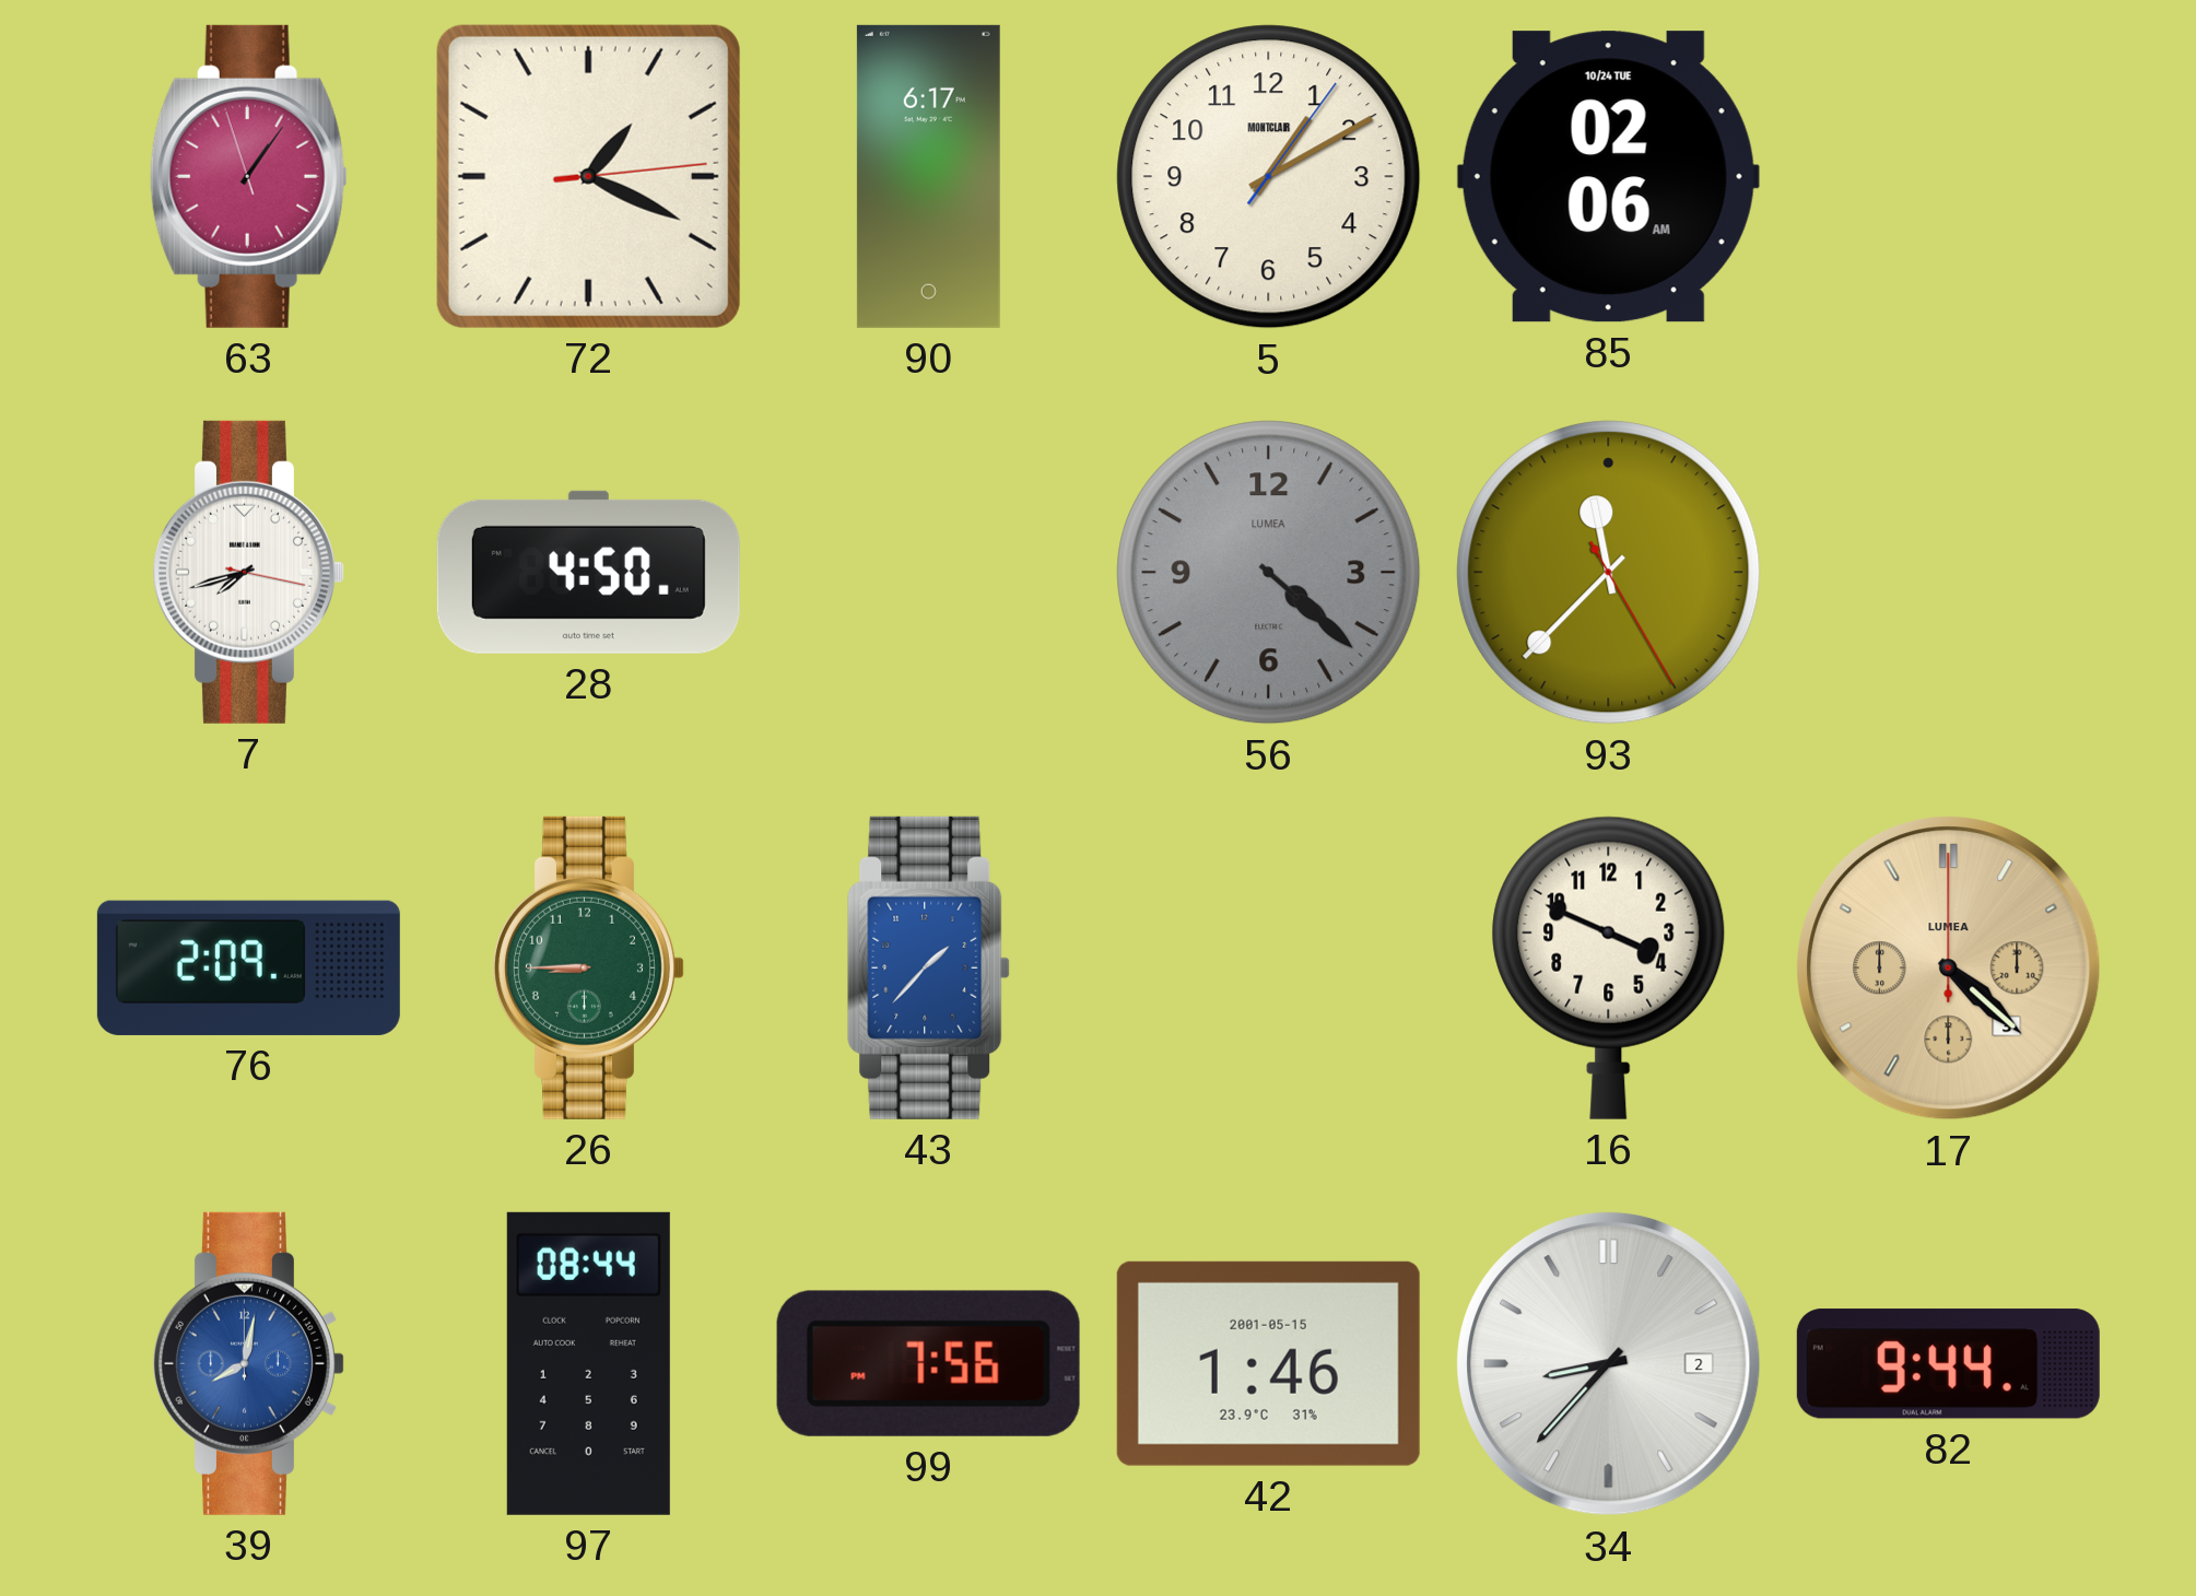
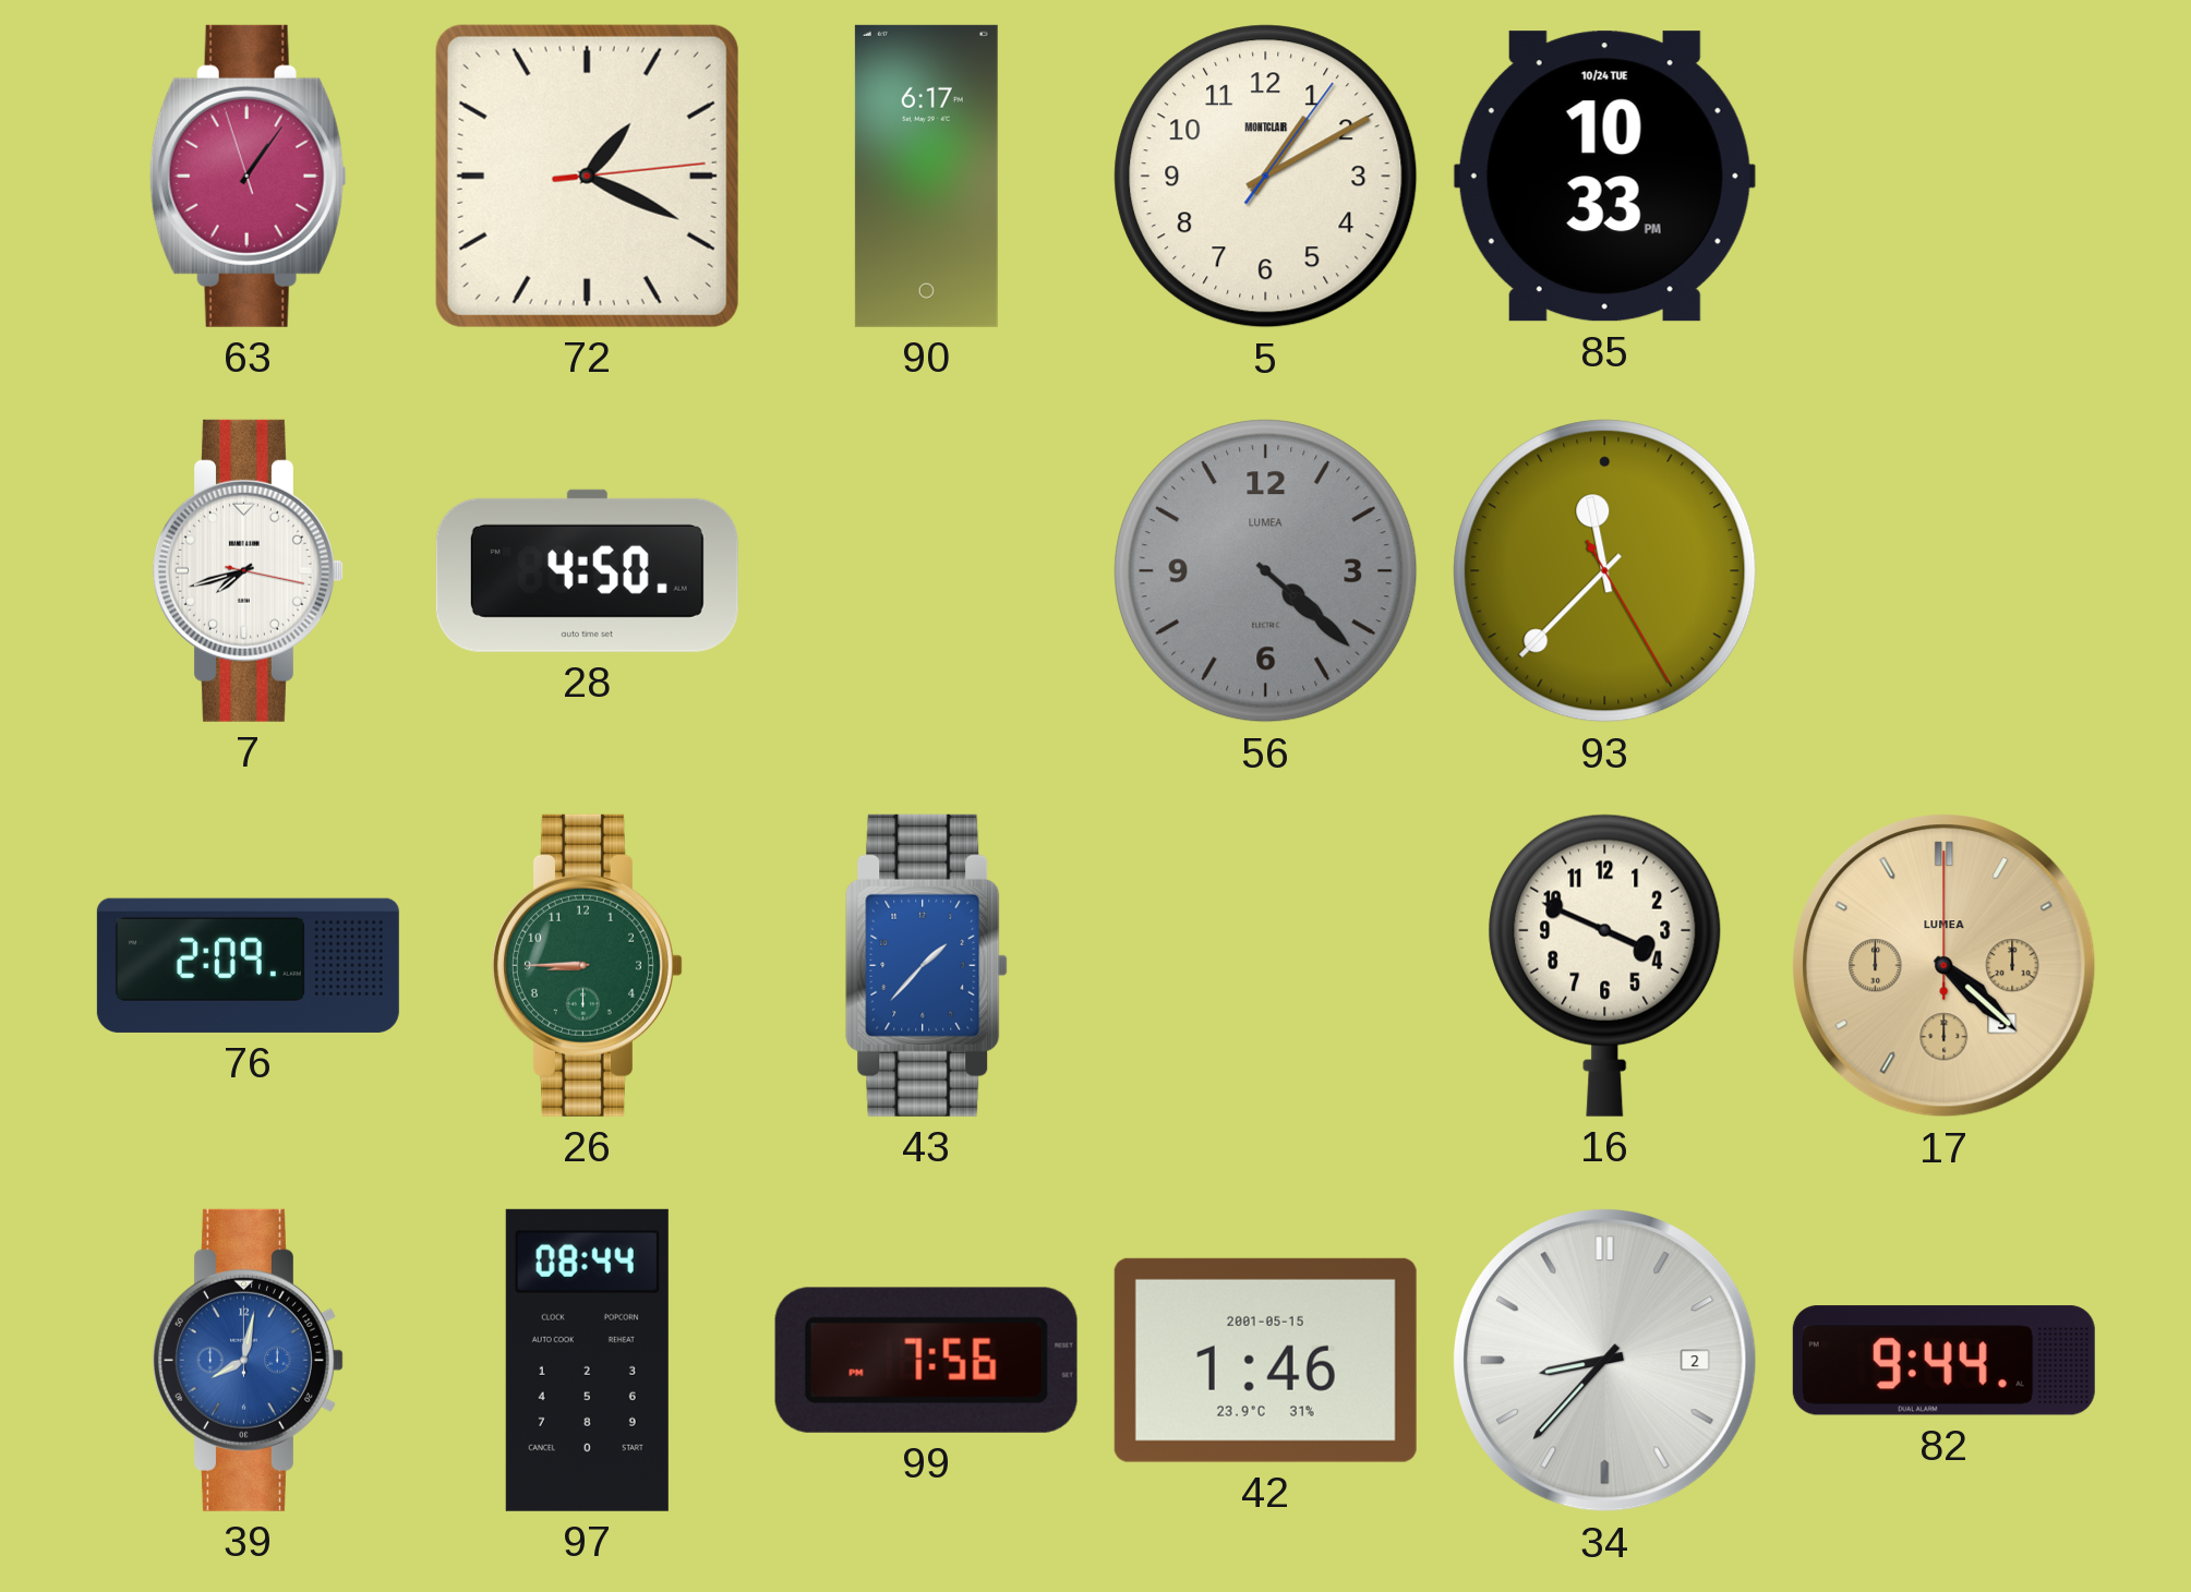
85: 02:06 -> 10:33 (1604, 177)
